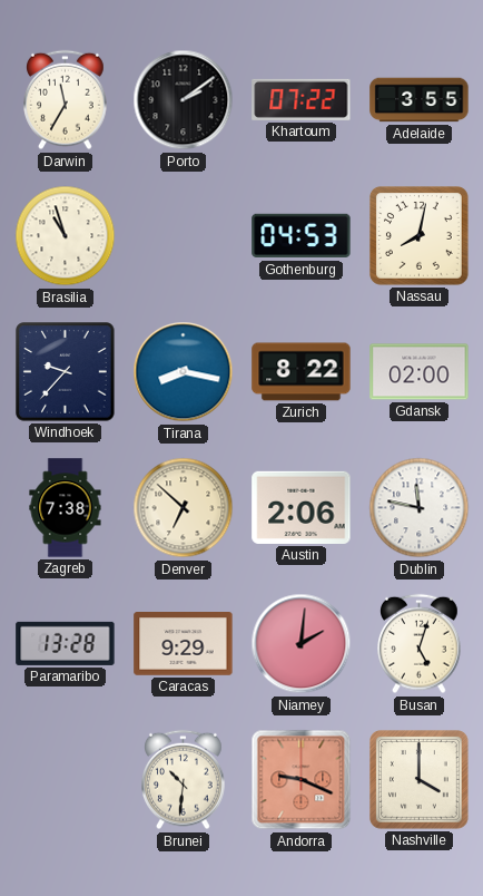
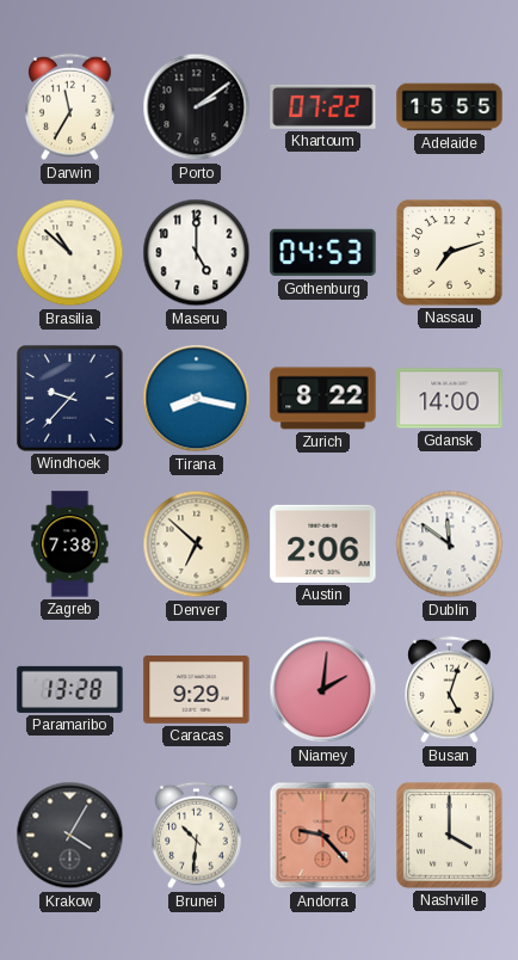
Adelaide: 3:55 -> 15:55 (450, 107)
Brasilia: 10:57 -> 10:52 (70, 253)
Maseru: none -> 5:00 (197, 253)
Nassau: 8:02 -> 7:12 (450, 253)
Gdansk: 02:00 -> 14:00 (450, 399)
Dublin: 11:47 -> 11:51 (450, 544)
Krakow: none -> 4:05 (70, 836)
Andorra: 9:19 -> 9:23 (323, 836)
